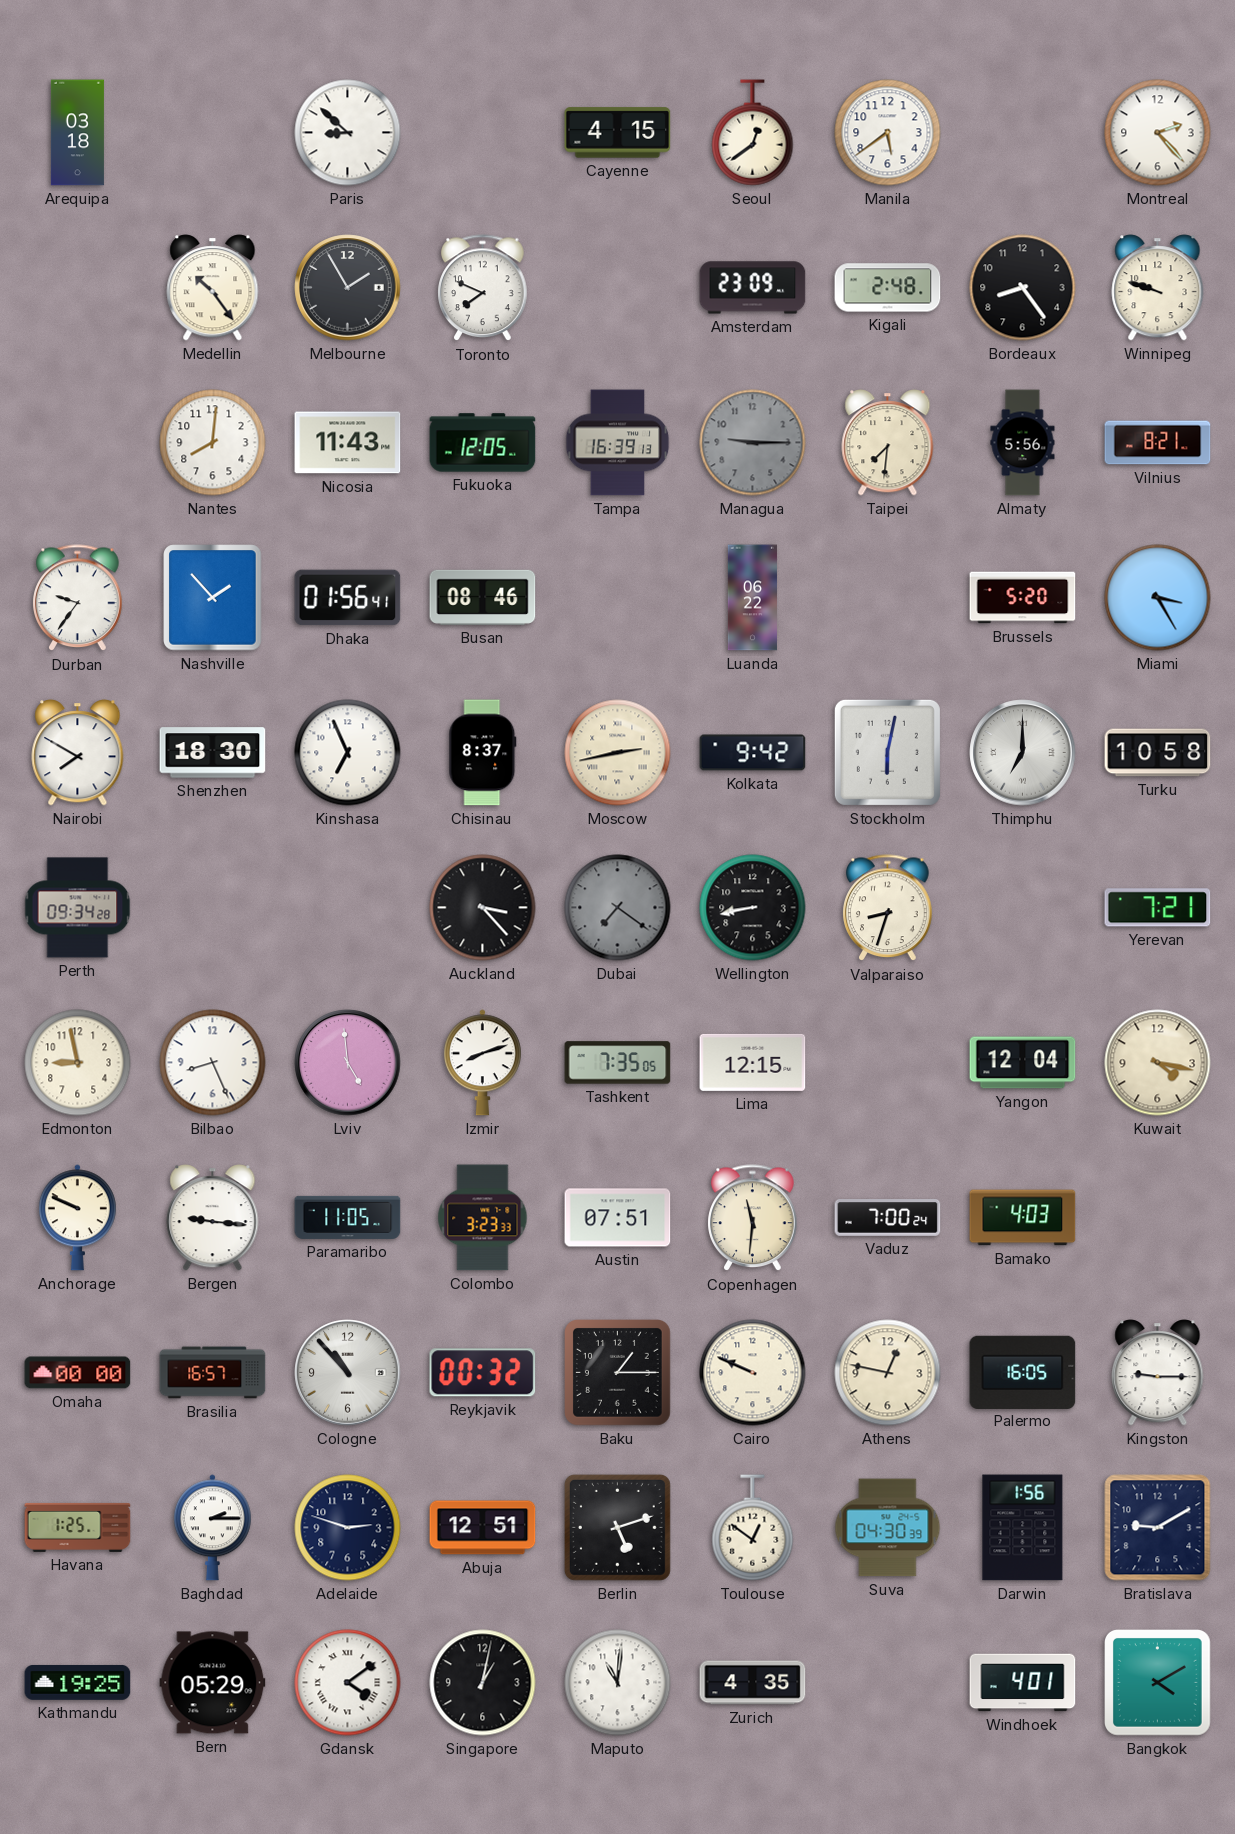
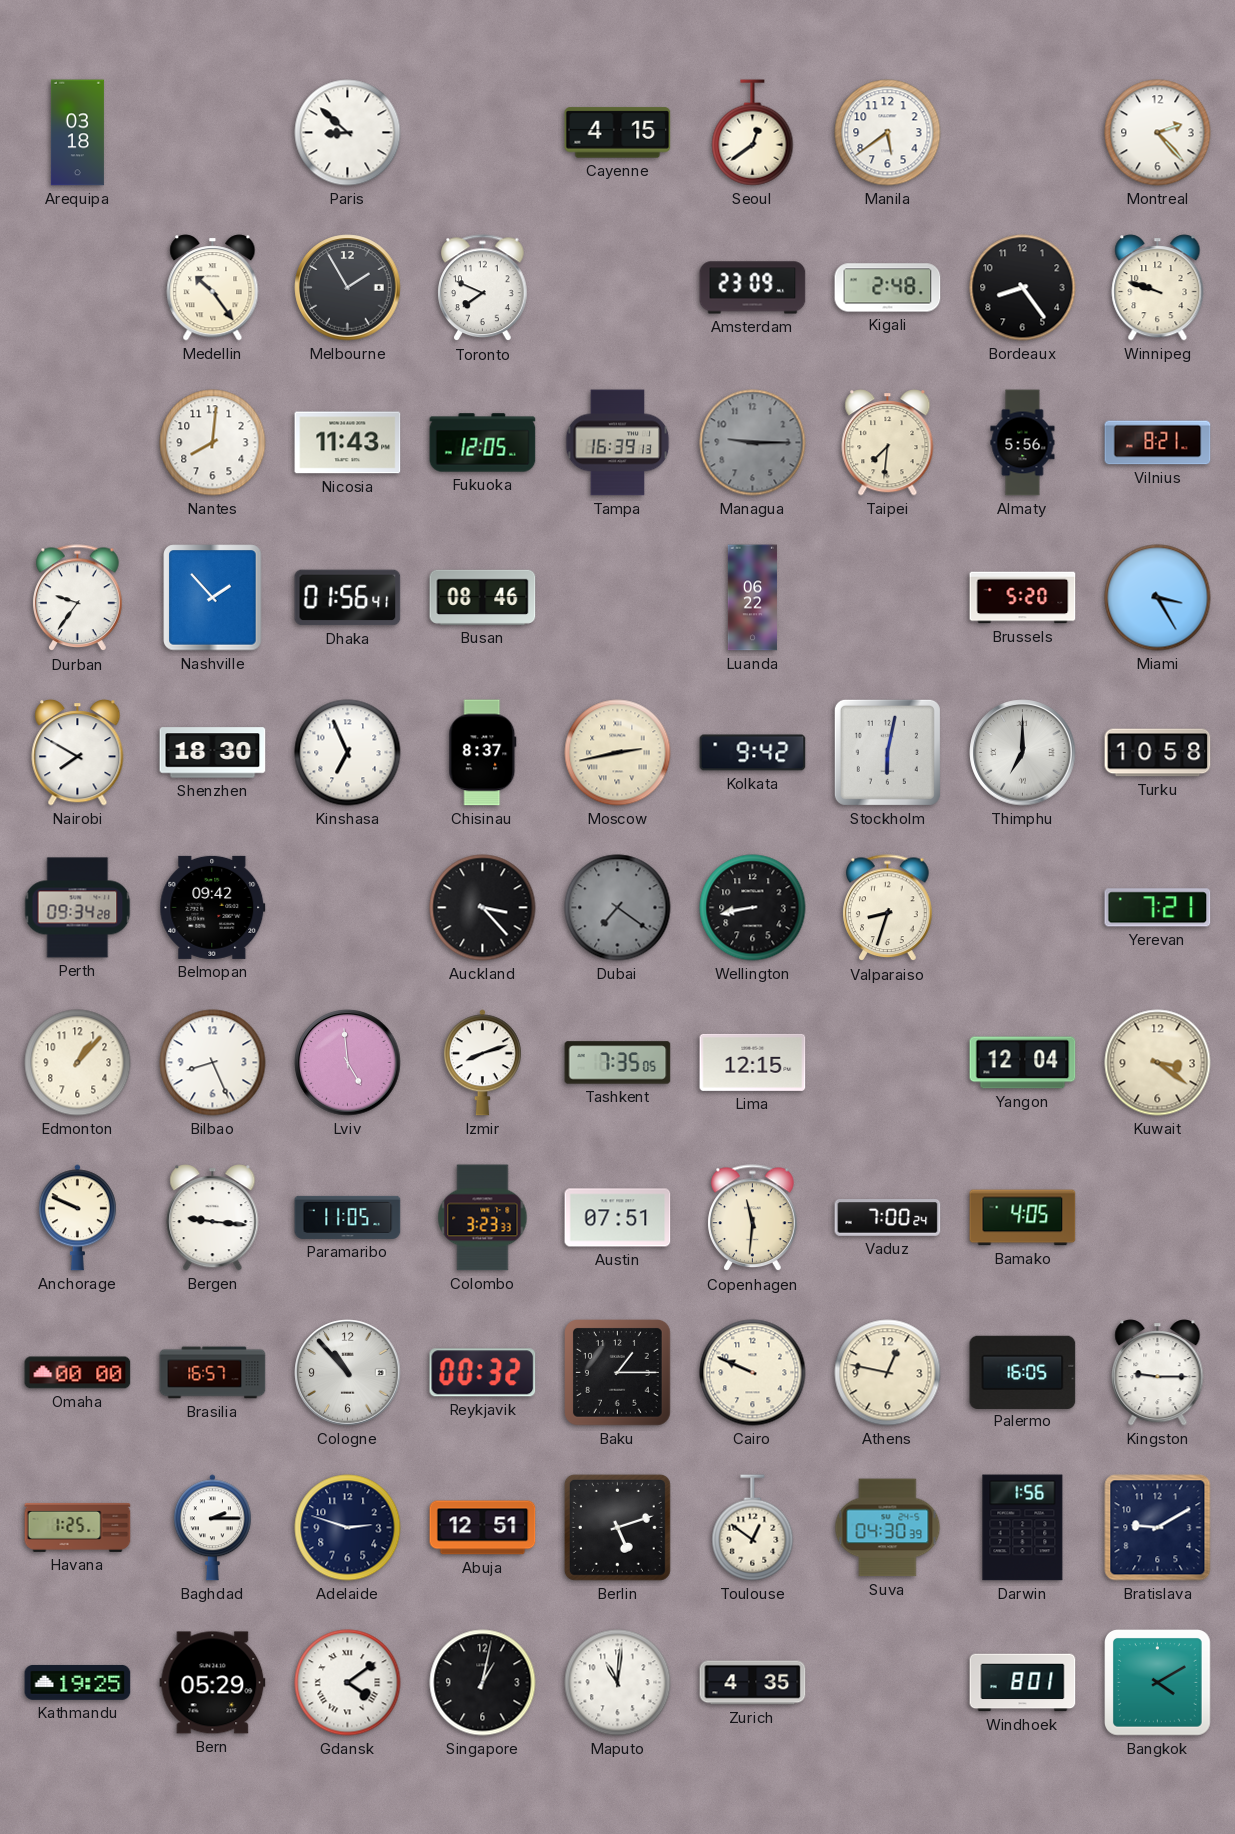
Belmopan: none -> 09:42 (213, 907)
Edmonton: 8:58 -> 1:07 (78, 1063)
Kuwait: 4:17 -> 3:21 (1158, 1063)
Bamako: 4:03 -> 4:05 (1023, 1218)
Windhoek: 4:01 -> 8:01 (1023, 1683)
